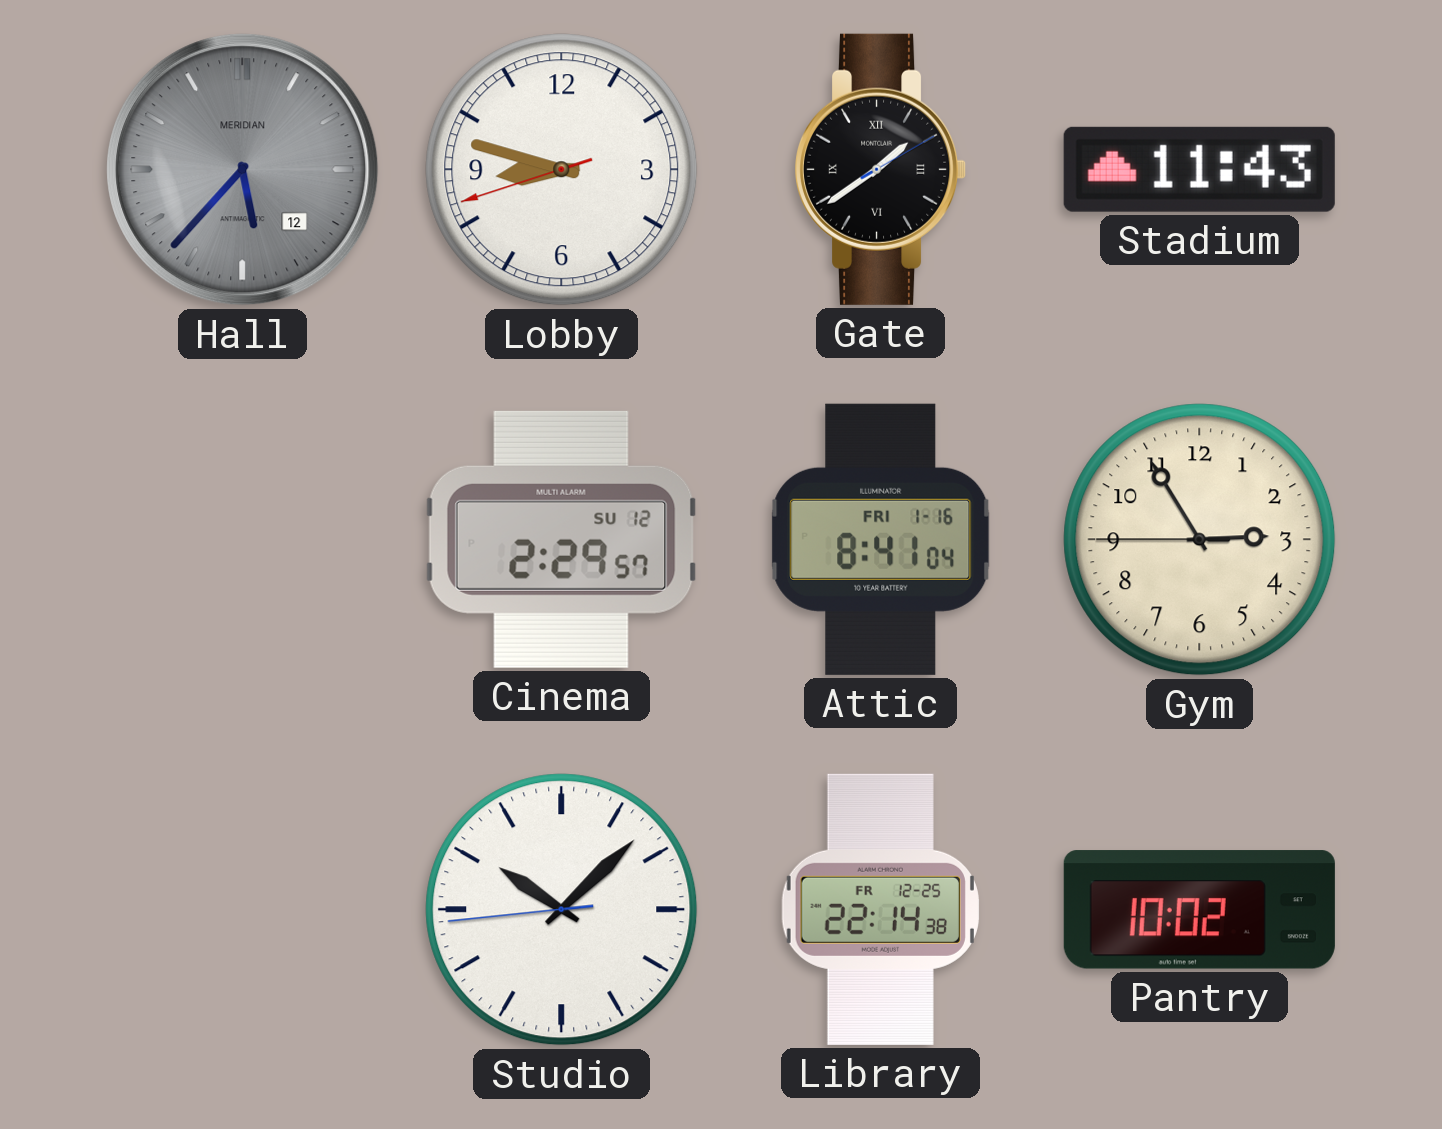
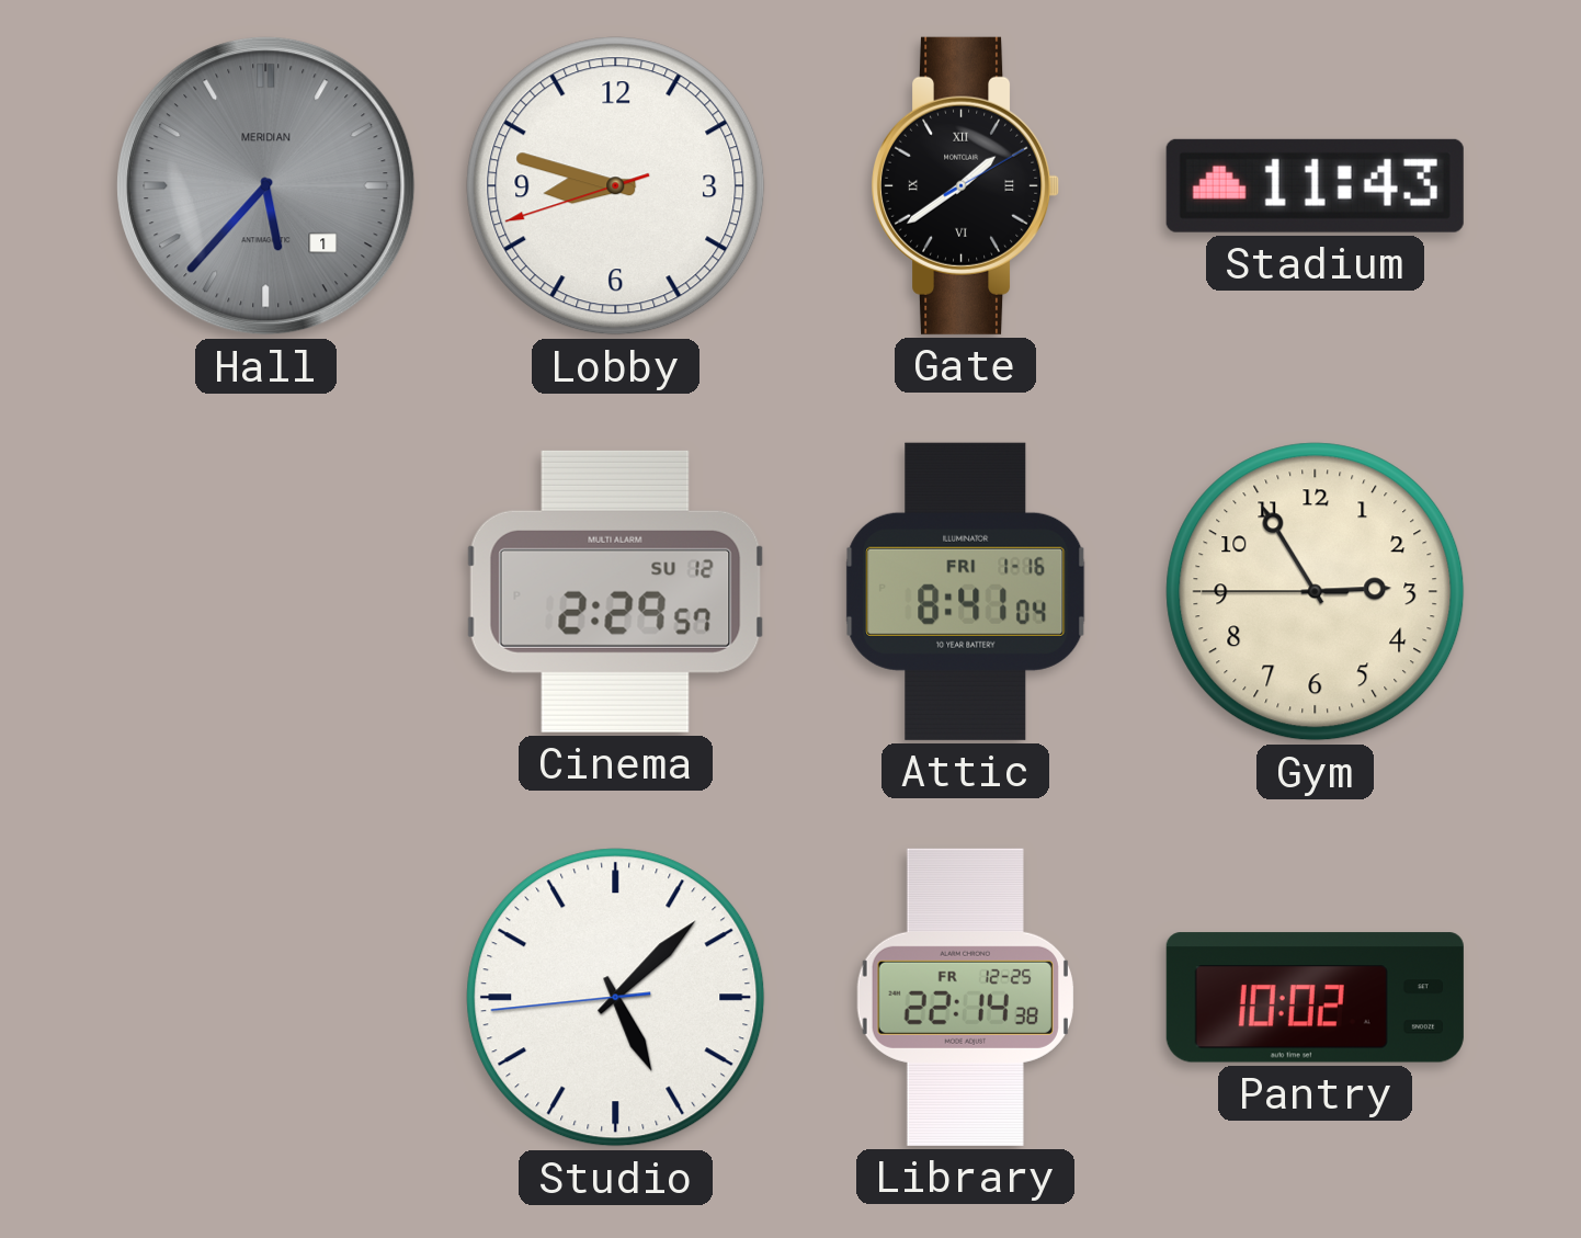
Hall date: 12 -> 1 (266, 186)
Studio: 10:07 -> 5:07 (616, 998)
